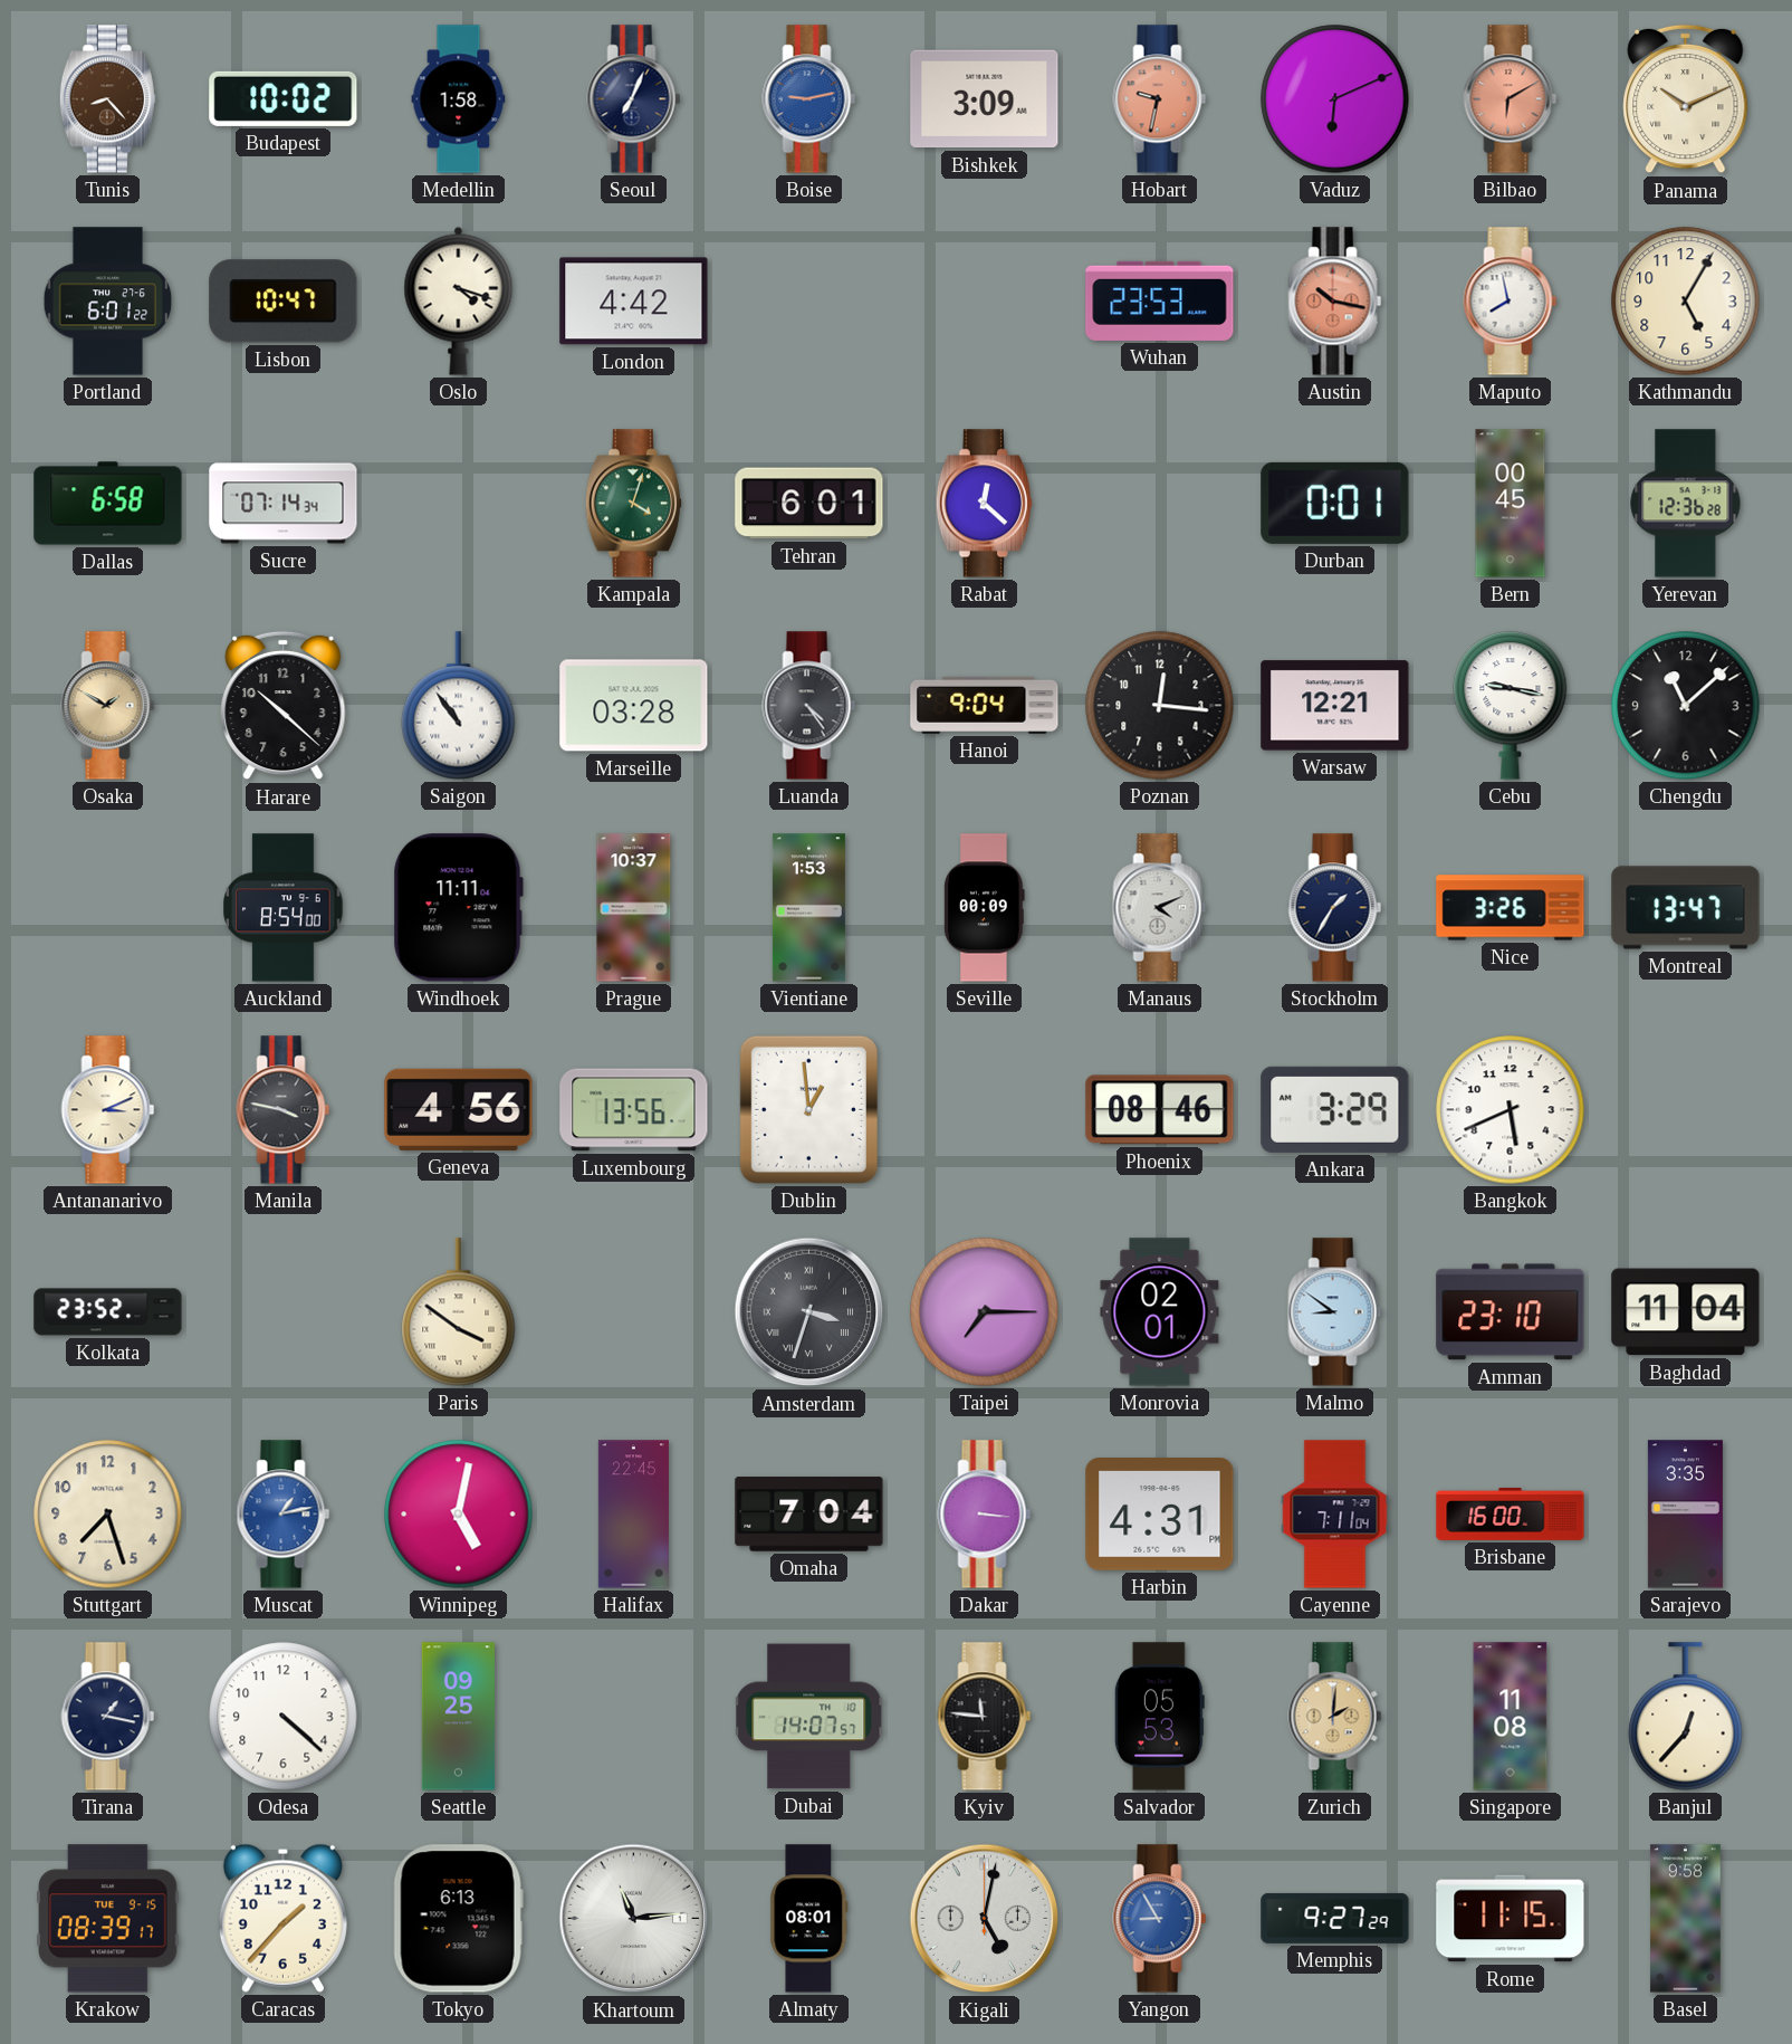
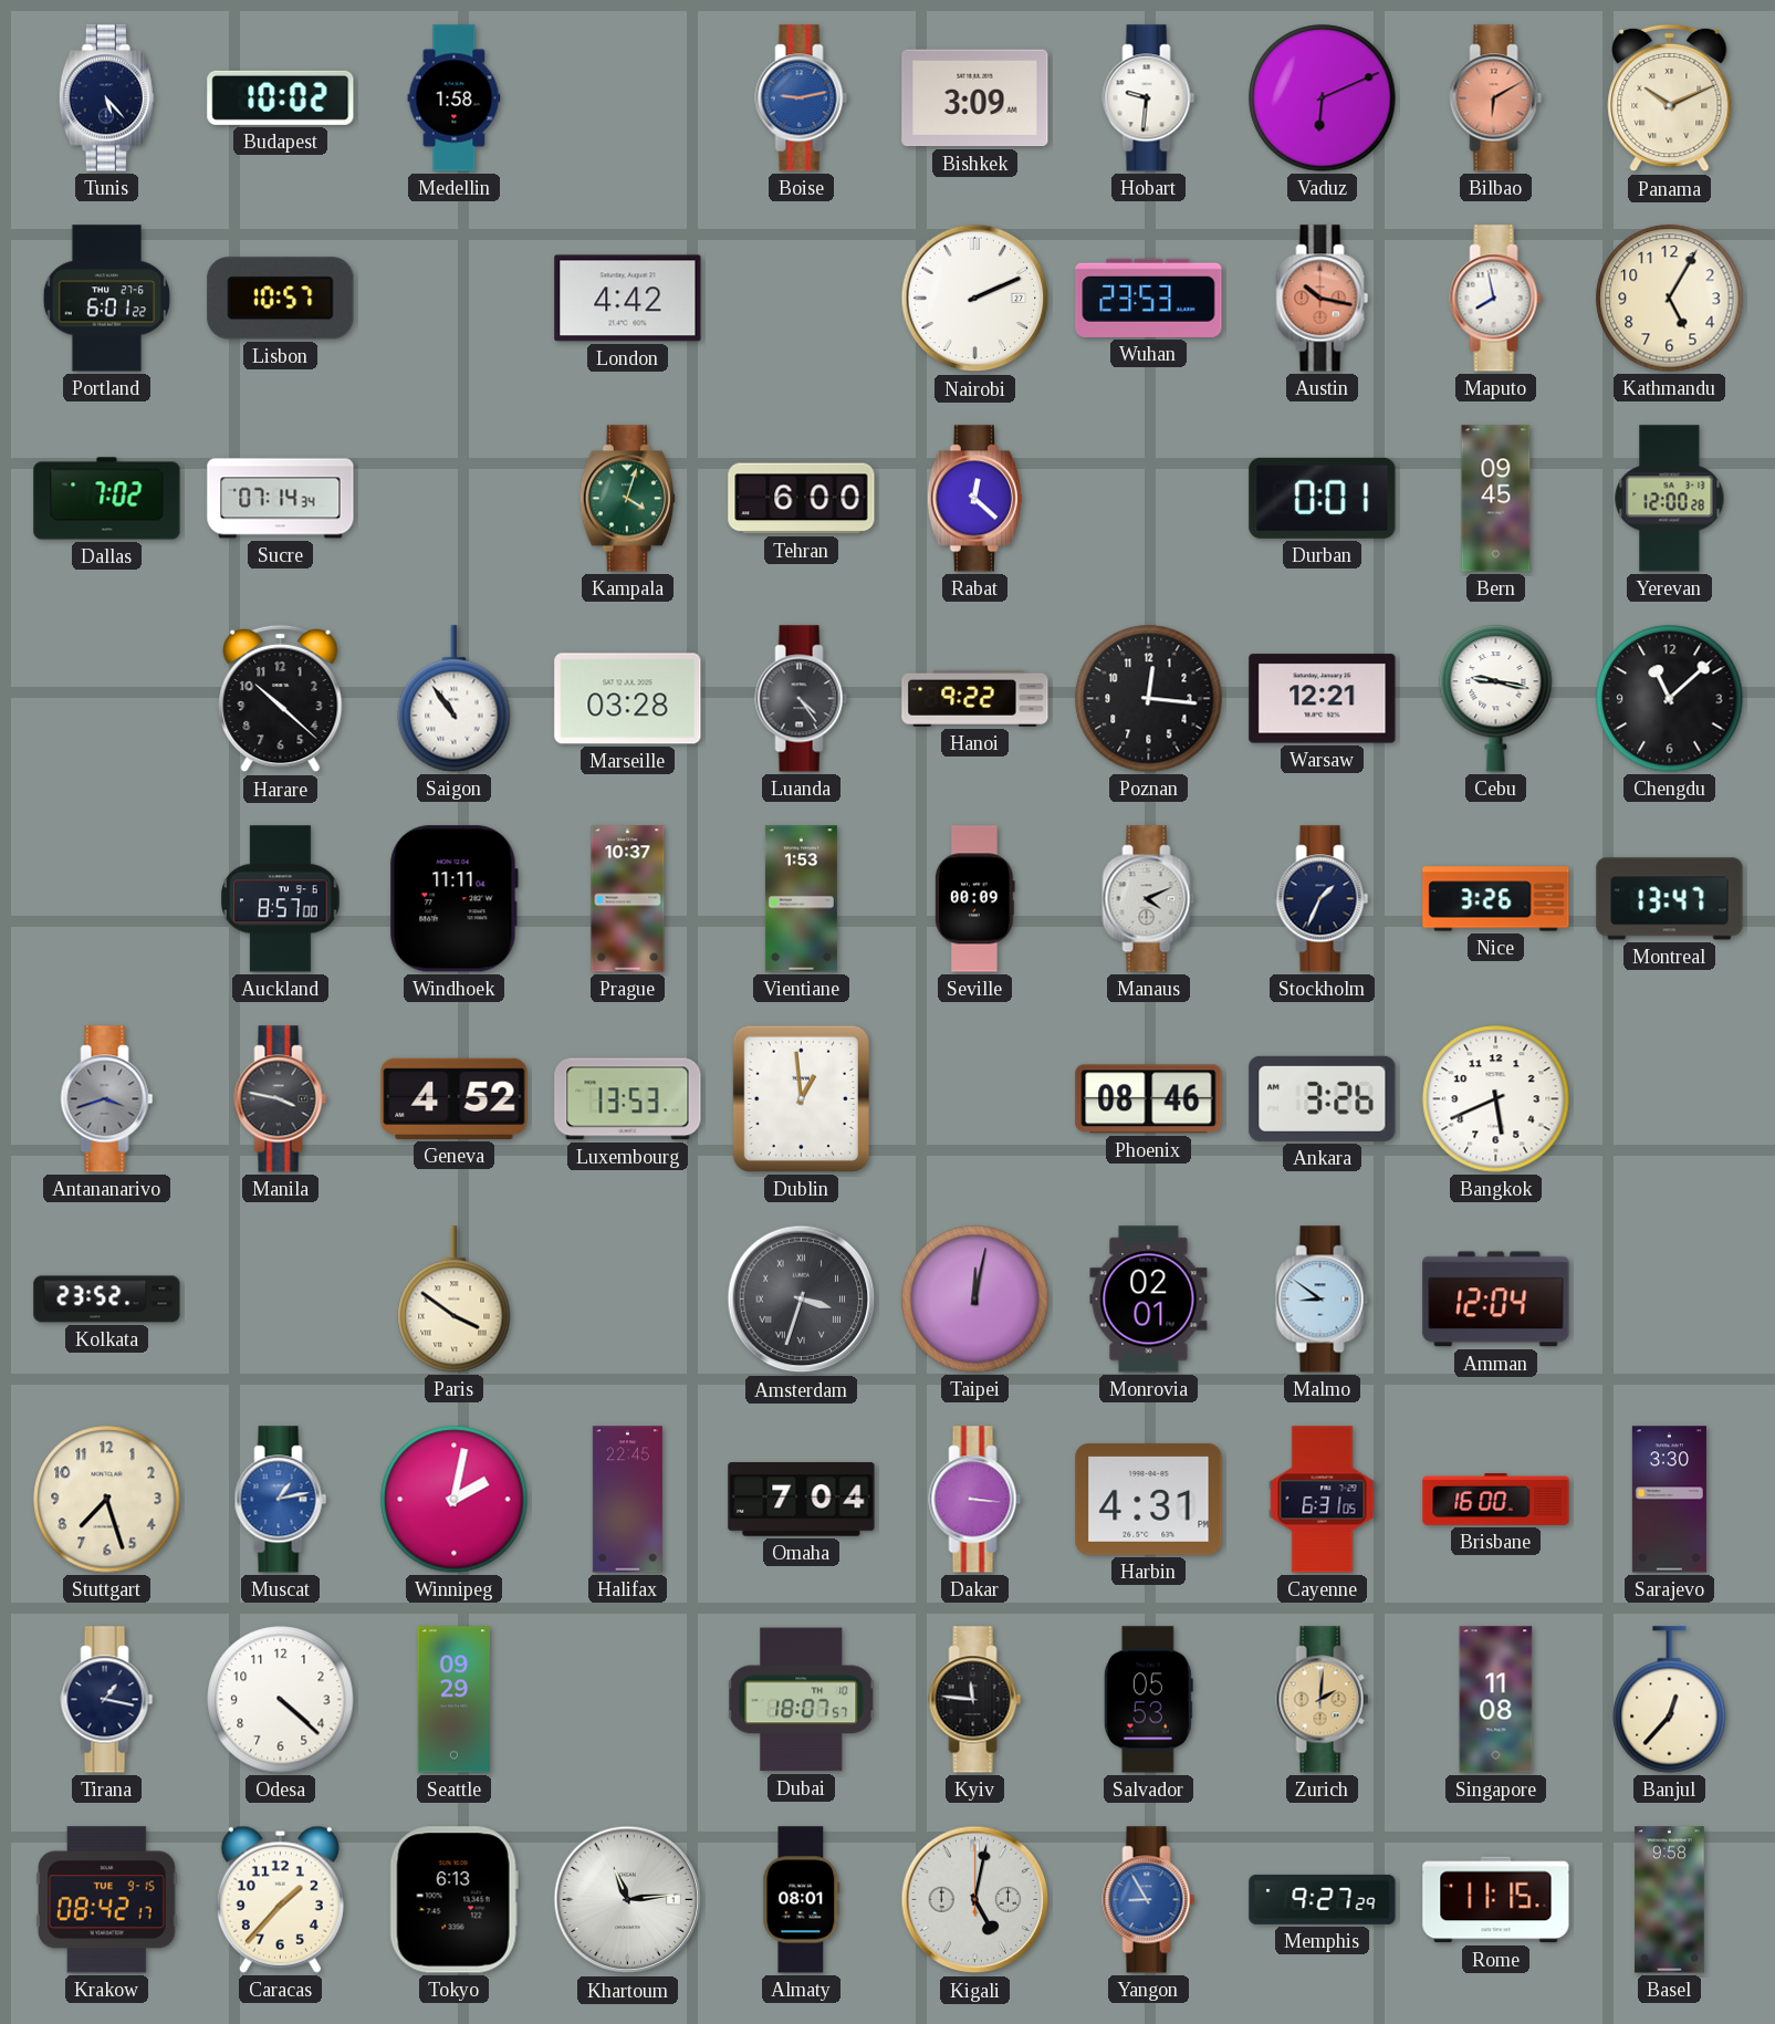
Tunis: 8:23 -> 5:23 (106, 98)
Tunis dial: brown -> navy (106, 98)
Seoul: 7:04 -> none (634, 99)
Hobart: 9:32 -> 9:31 (1149, 98)
Hobart dial: salmon -> white (1149, 98)
Lisbon: 10:47 -> 10:57 (281, 299)
Oslo: 4:18 -> none (459, 300)
Nairobi: none -> 2:11 (975, 299)
Dallas: 6:58 -> 7:02 (107, 499)
Tehran: 6:01 -> 6:00 (802, 499)
Bern: 00:45 -> 09:45 (1496, 499)
Yerevan: 12:36 -> 12:00 (1670, 499)
Osaka: 1:50 -> none (108, 706)
Hanoi: 9:04 -> 9:22 (975, 698)
Auckland: 8:54 -> 8:57 (281, 899)
Stockholm: 1:35 -> 1:34 (1323, 899)
Antananarivo: 3:11 -> 3:42 (107, 1099)
Antananarivo dial: cream -> grey (107, 1099)
Geneva: 4:56 -> 4:52 (455, 1098)
Luxembourg: 13:56 -> 13:53 (628, 1099)
Ankara: 3:29 -> 3:26 (1323, 1098)
Taipei: 7:15 -> 12:02 (975, 1300)
Amman: 23:10 -> 12:04 (1496, 1300)
Baghdad: 11:04 -> none (1686, 1312)
Winnipeg: 5:02 -> 2:02 (455, 1500)
Cayenne: 7:11 -> 6:31 (1323, 1500)
Sarajevo: 3:35 -> 3:30 (1669, 1500)
Seattle: 09:25 -> 09:29 (453, 1700)
Dubai: 14:07 -> 18:07 (802, 1700)
Krakow: 08:39 -> 08:42 (107, 1900)
